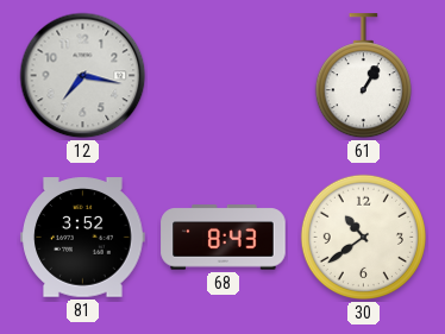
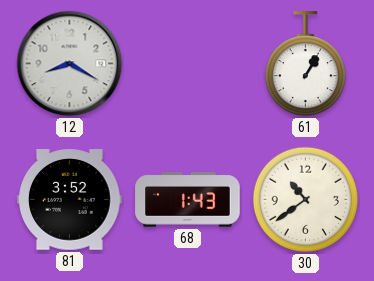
12: 7:17 -> 8:20 (70, 64)
68: 8:43 -> 1:43 (188, 200)
